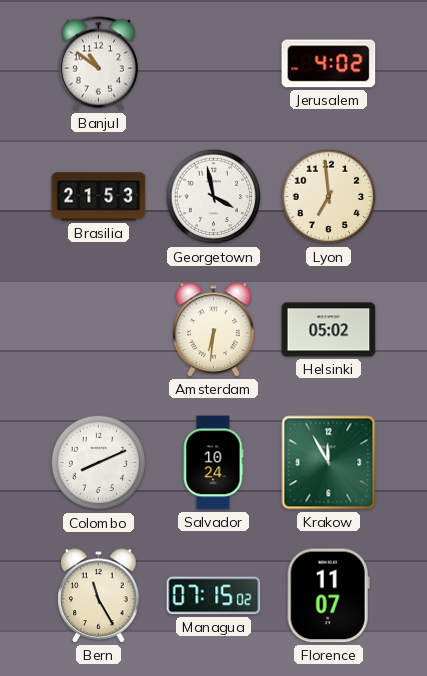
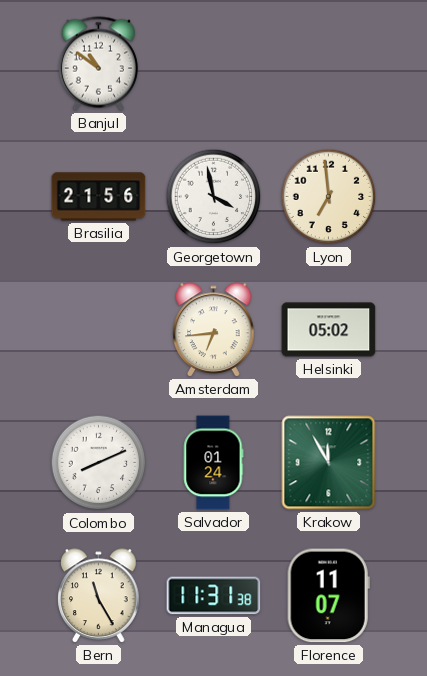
Jerusalem: 4:02 -> none (329, 64)
Brasilia: 21:53 -> 21:56 (99, 197)
Amsterdam: 6:31 -> 6:44 (214, 330)
Salvador: 10:24 -> 01:24 (214, 463)
Managua: 07:15 -> 11:31 (214, 596)
